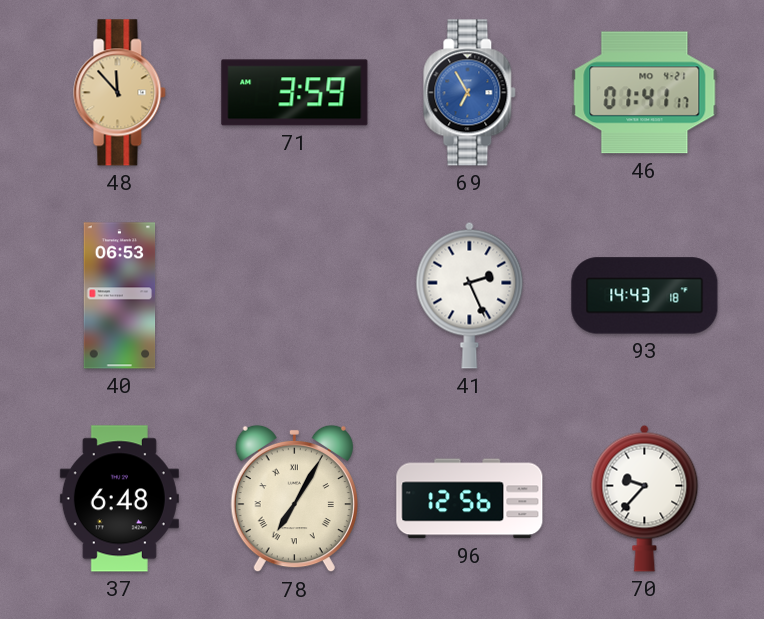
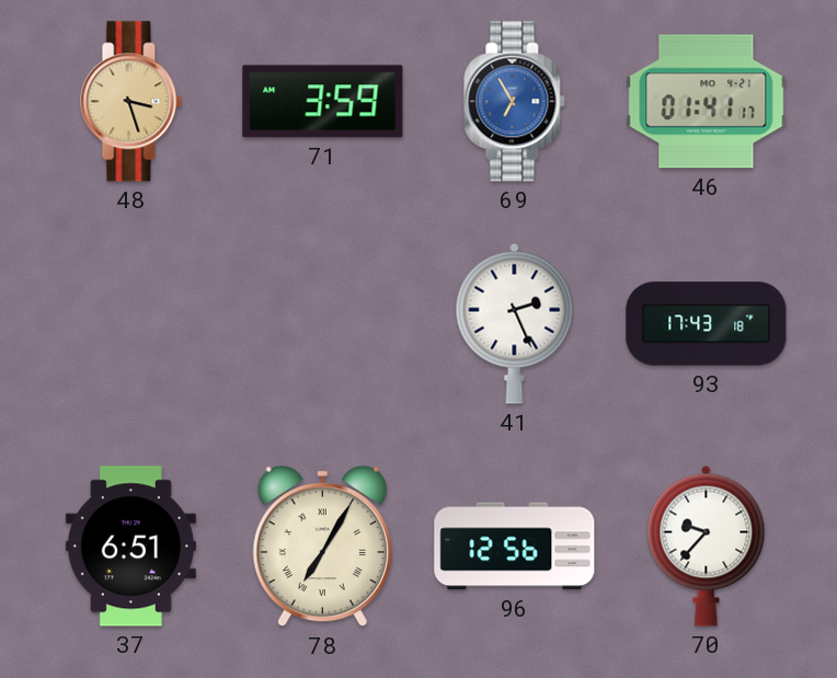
48: 11:53 -> 3:27 (131, 102)
40: 06:53 -> none (120, 296)
93: 14:43 -> 17:43 (707, 324)
37: 6:48 -> 6:51 (130, 547)
